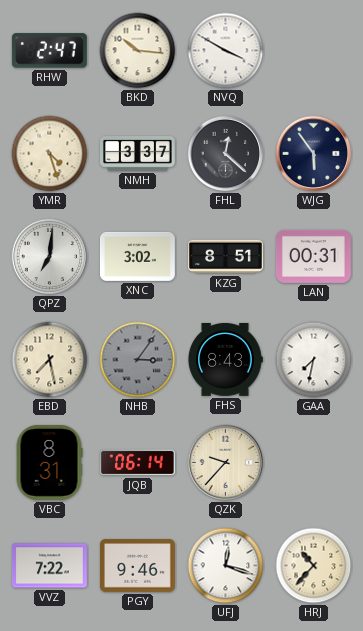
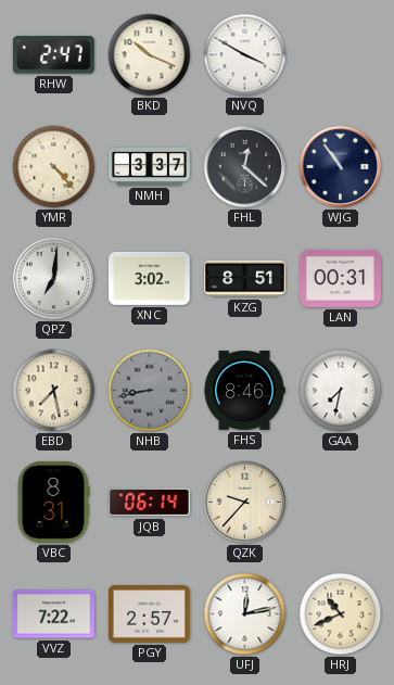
BKD: 10:16 -> 10:19 (150, 55)
YMR: 4:27 -> 4:23 (54, 167)
WJG: 5:54 -> 10:54 (341, 167)
NHB: 3:06 -> 8:43 (150, 391)
FHS: 8:43 -> 8:46 (244, 390)
PGY: 9:46 -> 2:57 (150, 614)
UFJ: 12:18 -> 12:13 (245, 614)
HRJ: 10:37 -> 10:41 (341, 614)
